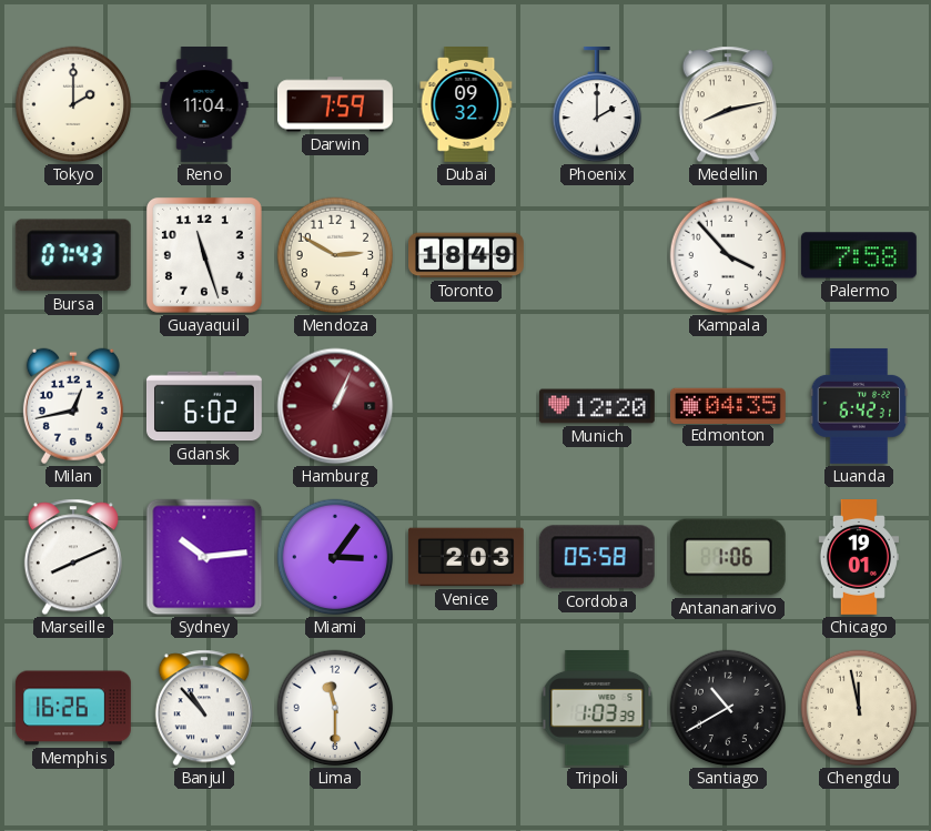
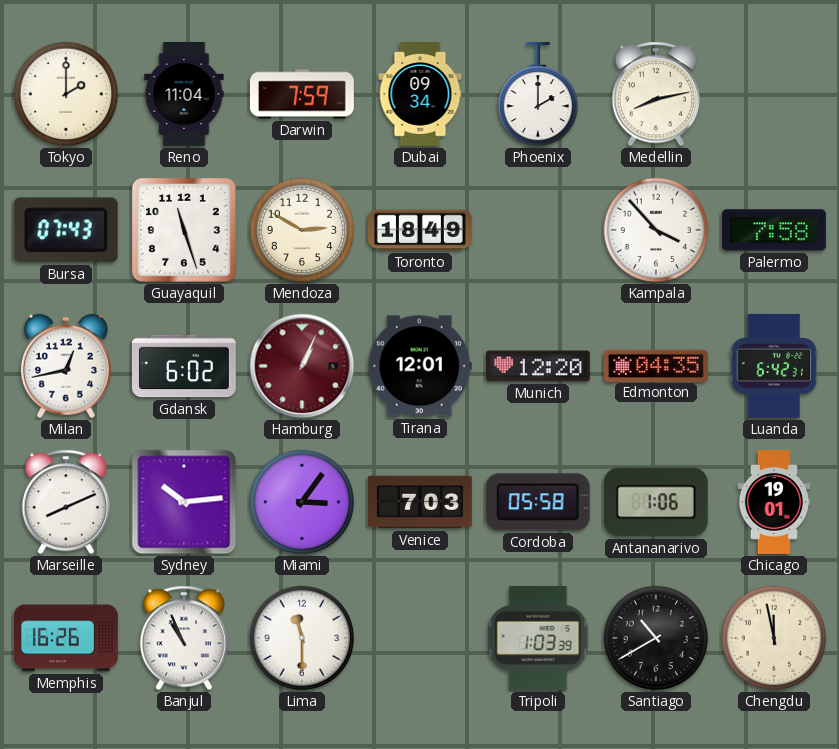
Dubai: 09:32 -> 09:34 (420, 95)
Tirana: none -> 12:01 (420, 366)
Venice: 2:03 -> 7:03 (420, 502)
Banjul: 10:53 -> 10:56 (184, 638)
